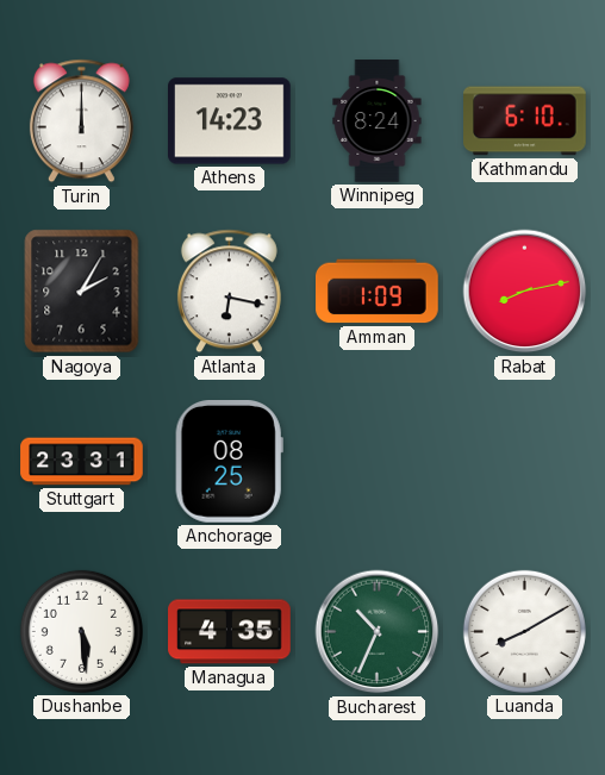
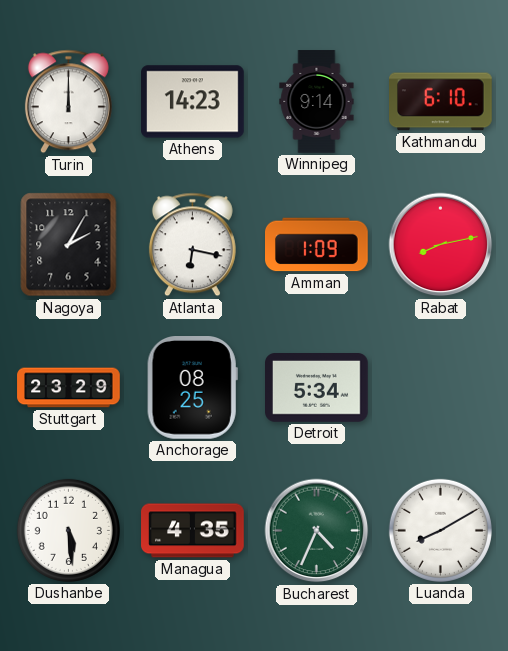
Winnipeg: 8:24 -> 9:14 (317, 102)
Stuttgart: 23:31 -> 23:29 (69, 388)
Detroit: none -> 5:34 (317, 388)
Bucharest: 10:34 -> 4:34 (317, 531)
